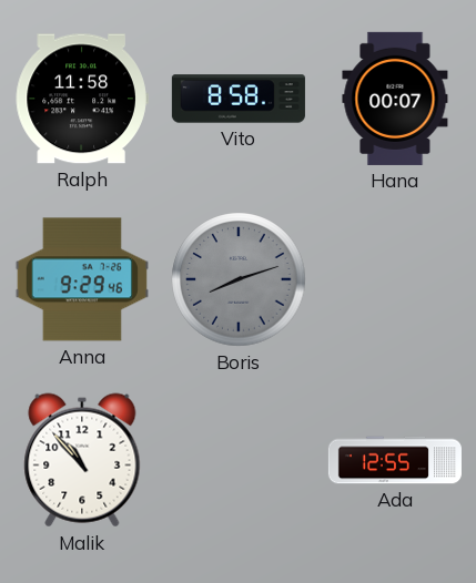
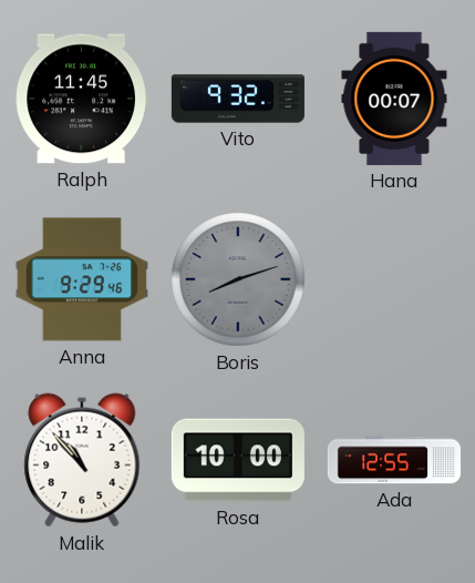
Ralph: 11:58 -> 11:45 (82, 99)
Vito: 8:58 -> 9:32 (238, 99)
Rosa: none -> 10:00 (238, 460)
